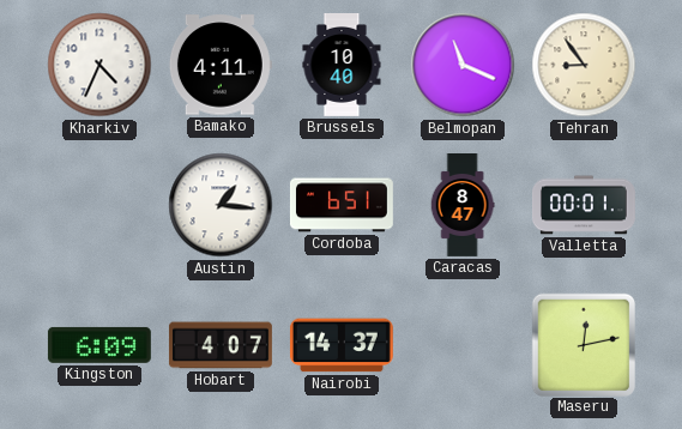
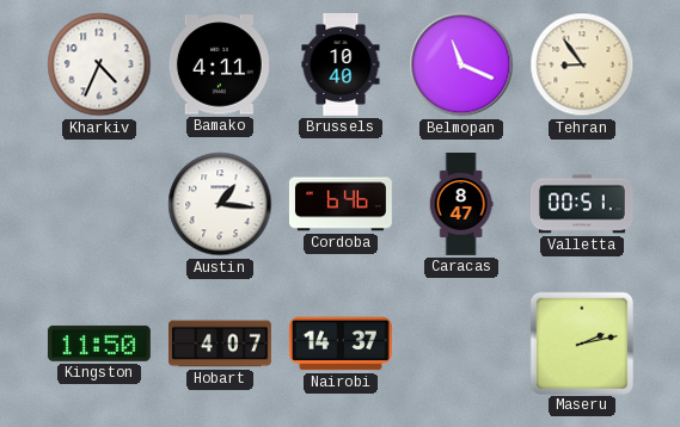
Cordoba: 6:51 -> 6:46 (341, 204)
Valletta: 00:01 -> 00:51 (582, 204)
Kingston: 6:09 -> 11:50 (99, 344)
Maseru: 12:13 -> 2:13 (581, 342)
